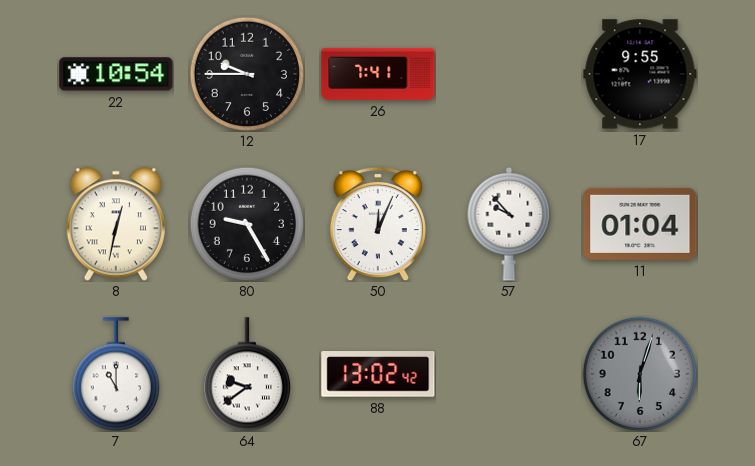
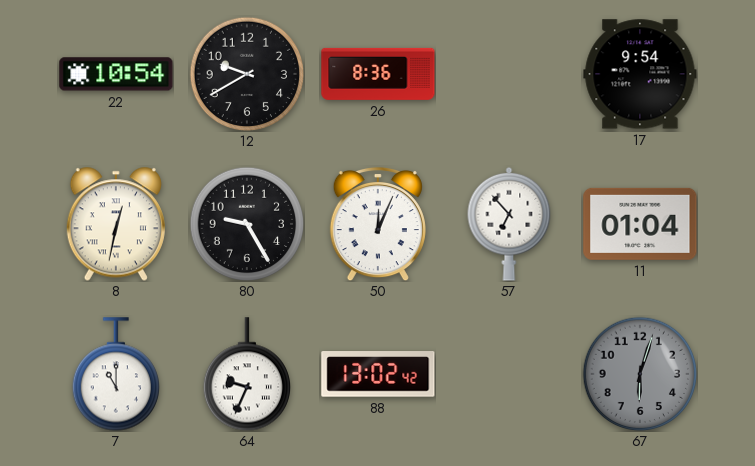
12: 9:45 -> 9:40 (247, 74)
26: 7:41 -> 8:36 (378, 74)
17: 9:55 -> 9:54 (640, 74)
57: 9:53 -> 6:53 (509, 224)
64: 9:39 -> 9:34 (246, 374)
